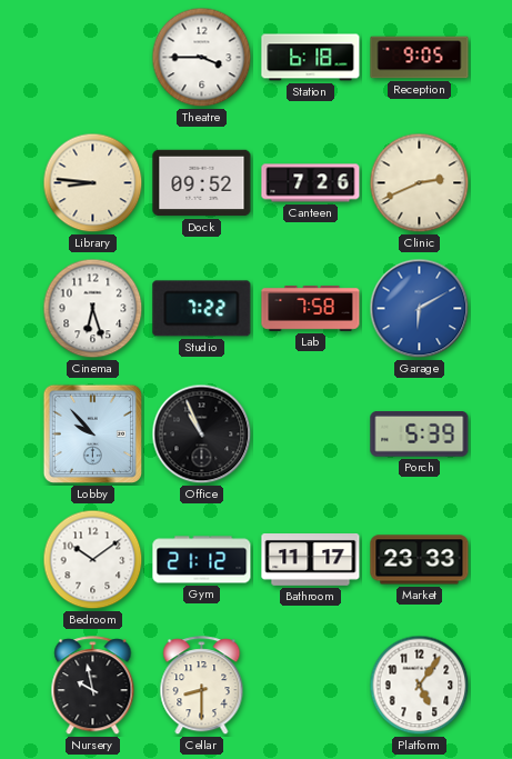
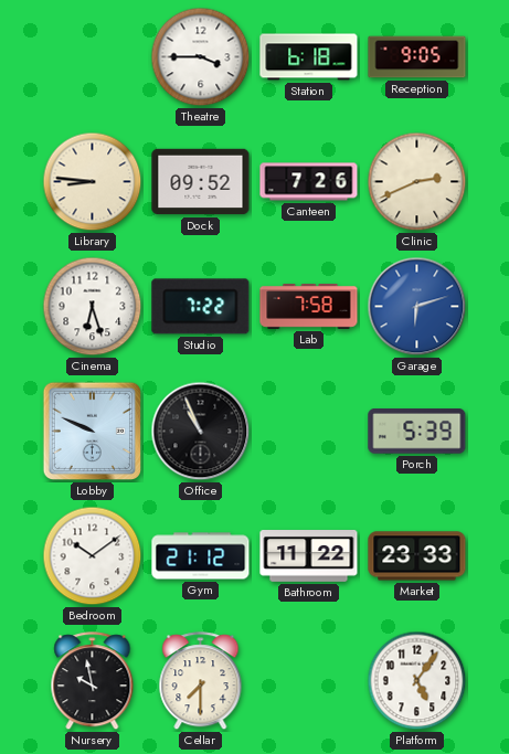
Garage: 6:10 -> 6:12 (417, 307)
Lobby: 9:53 -> 9:49 (93, 432)
Bathroom: 11:17 -> 11:22 (309, 556)
Cellar: 8:30 -> 7:30 (201, 681)
